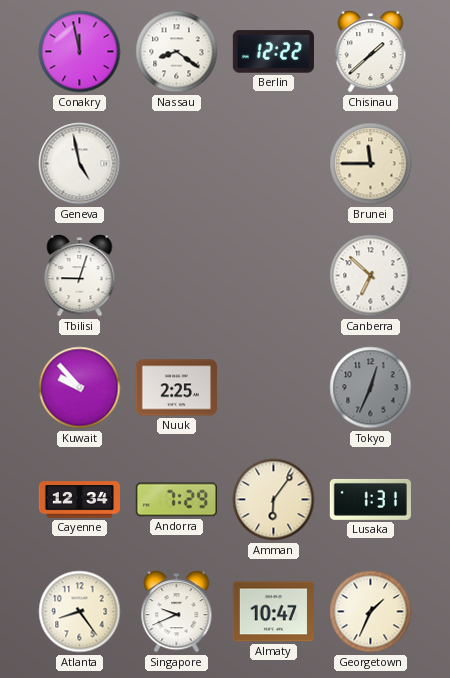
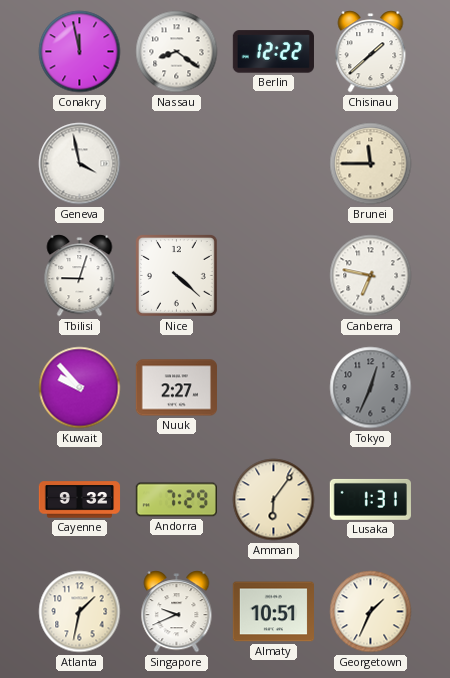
Geneva: 4:58 -> 3:58 (80, 164)
Nice: none -> 4:22 (176, 275)
Canberra: 6:52 -> 6:47 (371, 276)
Nuuk: 2:25 -> 2:27 (176, 388)
Cayenne: 12:34 -> 9:32 (80, 500)
Atlanta: 8:24 -> 1:32 (80, 612)
Almaty: 10:47 -> 10:51 (273, 612)
